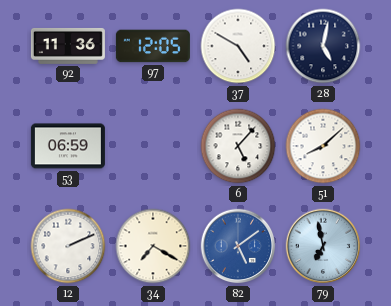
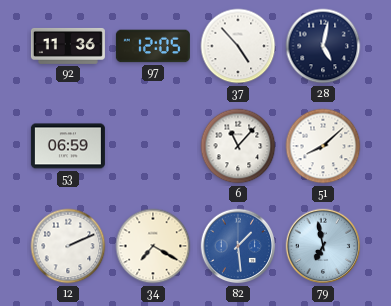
37: 4:50 -> 4:53 (238, 46)
6: 5:07 -> 11:07 (238, 146)
82: 5:09 -> 1:29 (238, 246)
